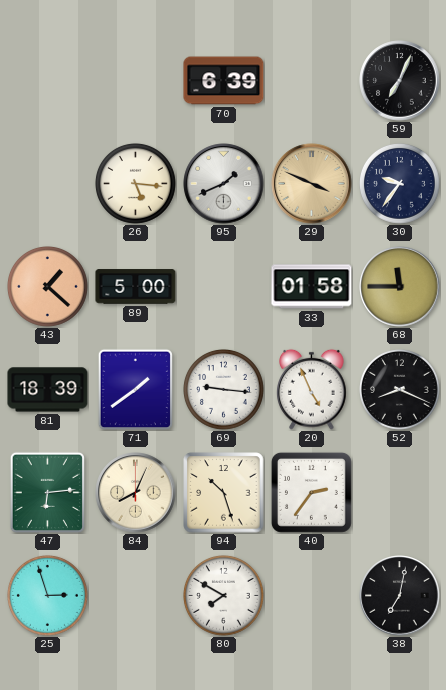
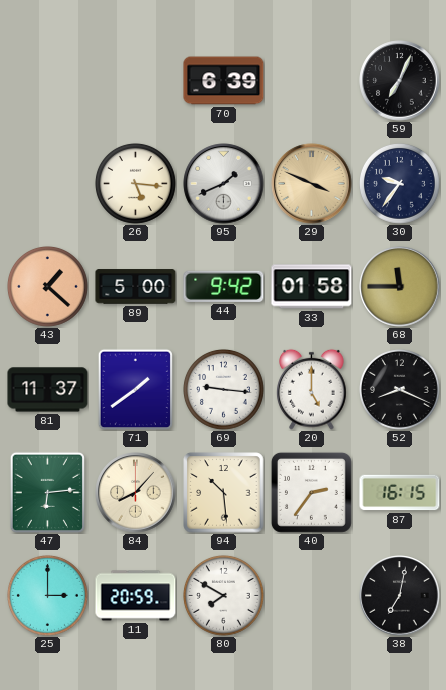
44: none -> 9:42 (224, 286)
81: 18:39 -> 11:37 (48, 390)
20: 4:56 -> 5:00 (312, 389)
84: 8:04 -> 8:07 (136, 493)
94: 10:27 -> 10:29 (224, 493)
87: none -> 16:15 (400, 493)
25: 2:57 -> 3:00 (48, 596)
11: none -> 20:59 (136, 596)
